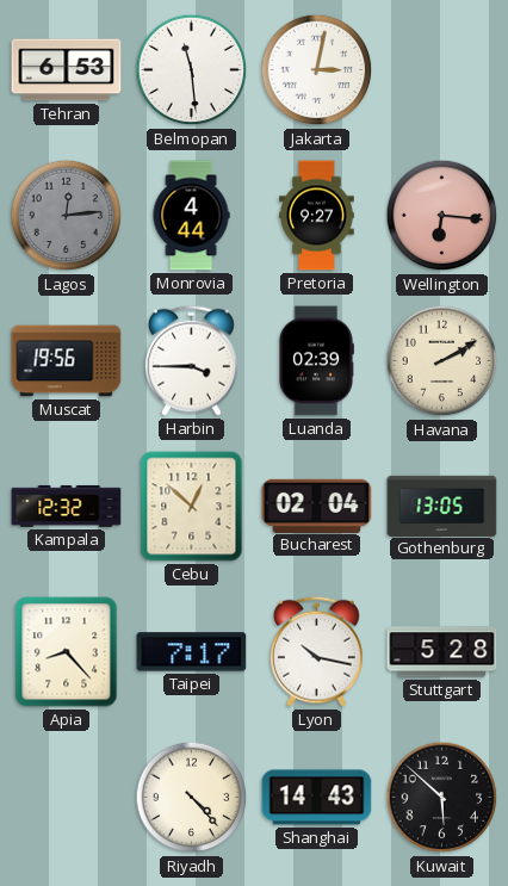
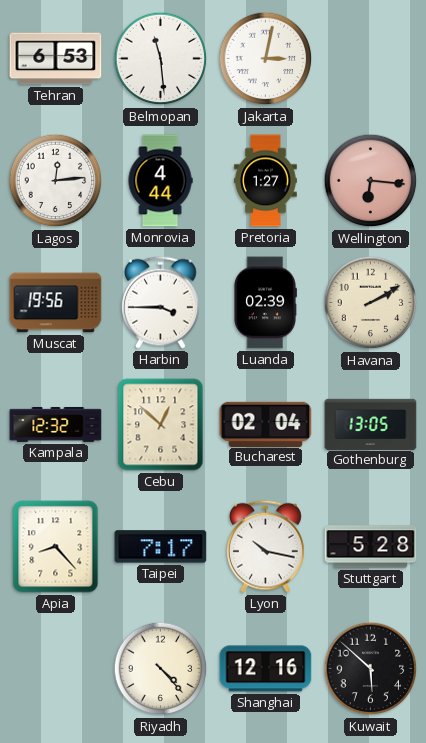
Lagos dial: grey -> white (56, 181)
Pretoria: 9:27 -> 1:27 (266, 181)
Shanghai: 14:43 -> 12:16 (266, 669)
